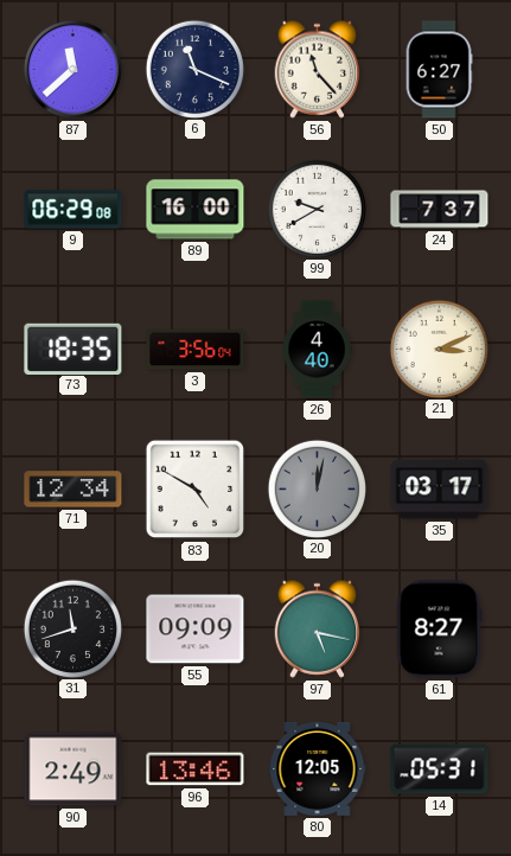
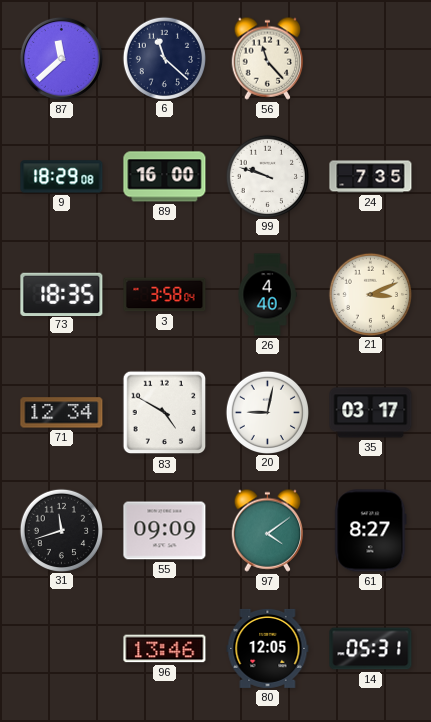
6: 11:19 -> 11:22 (164, 58)
50: 6:27 -> none (439, 70)
9: 06:29 -> 18:29 (62, 177)
99: 9:40 -> 9:48 (267, 176)
24: 7:37 -> 7:35 (371, 177)
3: 3:56 -> 3:58 (165, 295)
20: 12:02 -> 9:02 (267, 412)
20 dial: grey -> white (267, 412)
97: 5:17 -> 4:09 (268, 530)
90: 2:49 -> none (74, 769)
